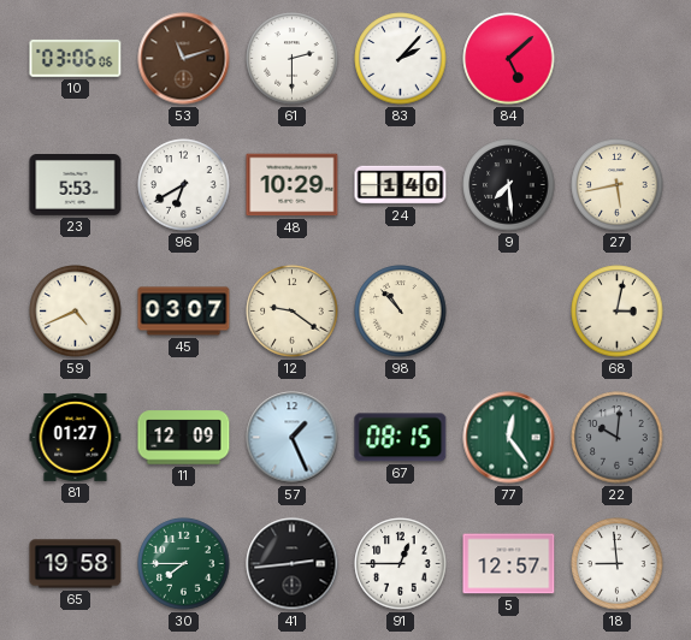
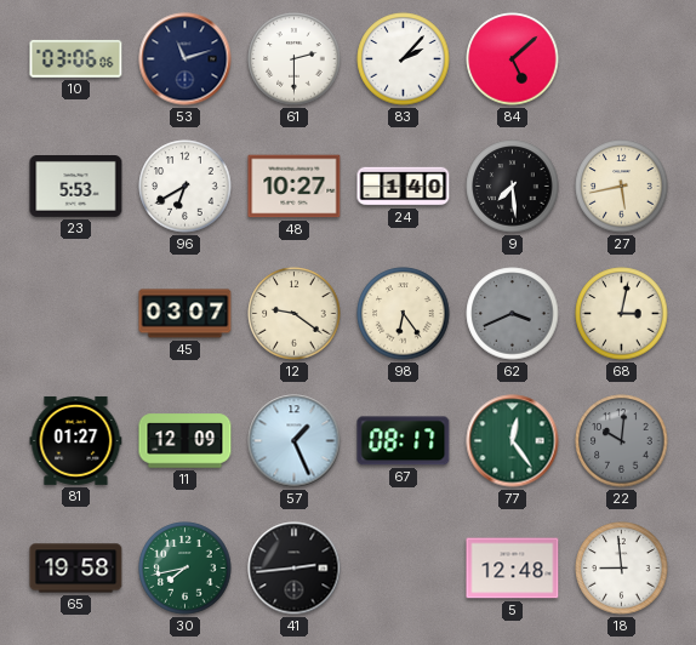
53 dial: brown -> navy (186, 59)
48: 10:29 -> 10:27 (295, 187)
59: 4:41 -> none (76, 312)
98: 10:53 -> 6:24 (404, 314)
62: none -> 3:41 (513, 314)
67: 08:15 -> 08:17 (404, 441)
30: 7:45 -> 7:43 (186, 569)
91: 12:45 -> none (401, 564)
5: 12:57 -> 12:48 (513, 569)
